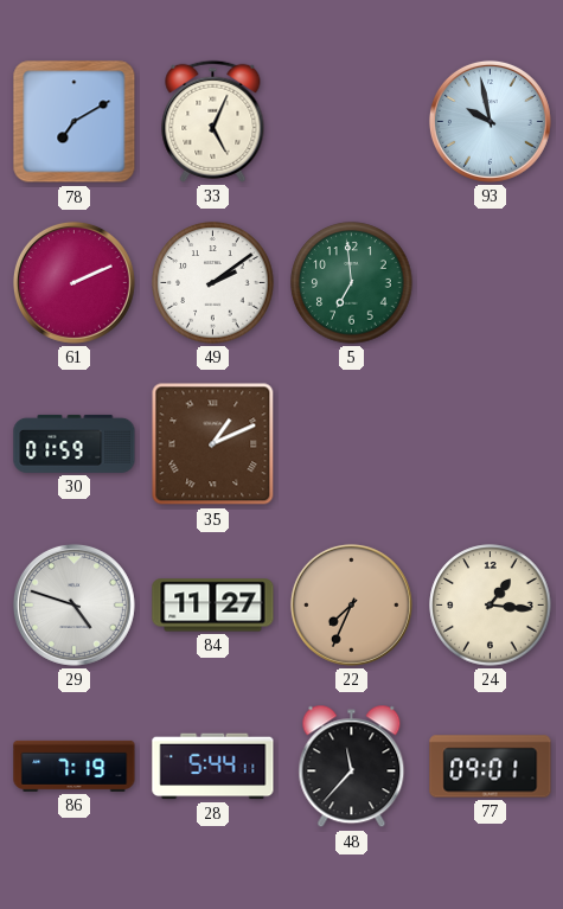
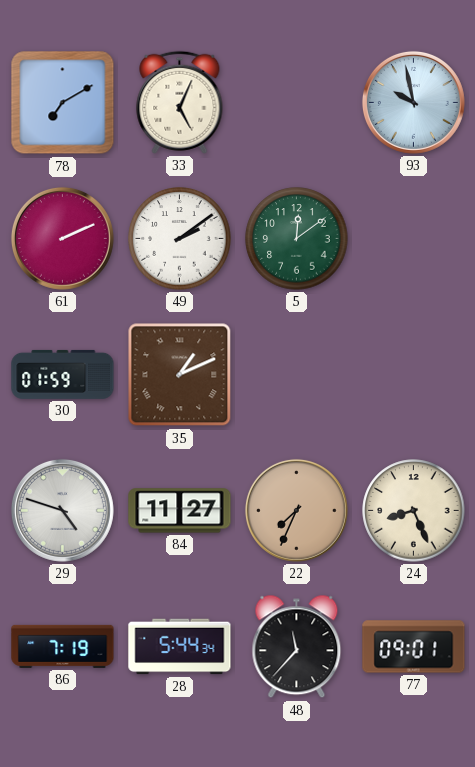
5: 6:59 -> 12:09 (297, 239)
24: 1:16 -> 8:26 (414, 511)
28: 5:44:11 -> 5:44:34 (180, 647)
